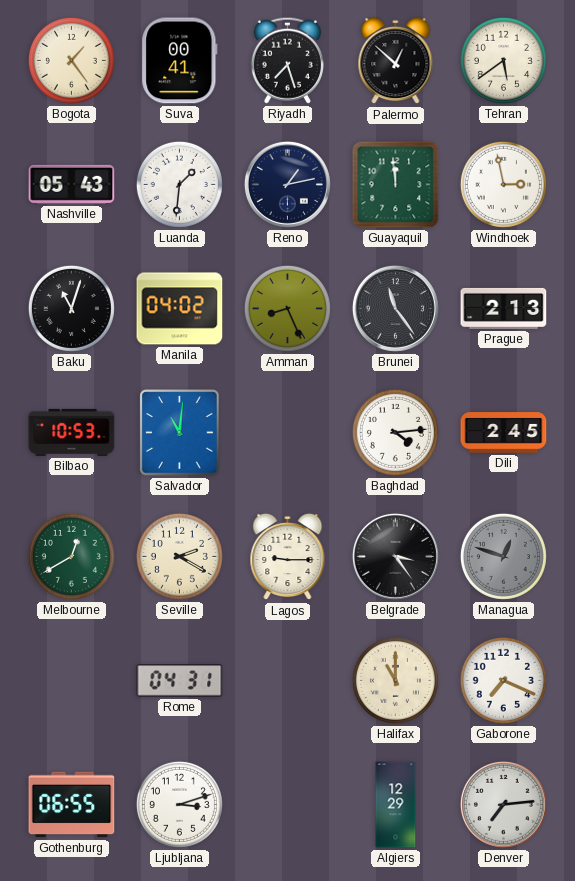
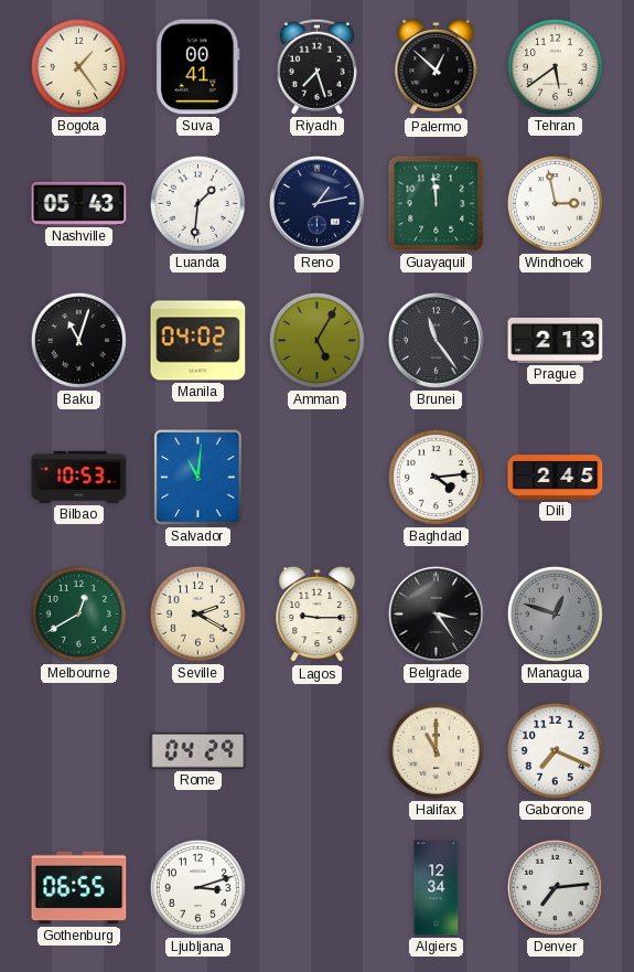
Amman: 8:26 -> 5:05 (316, 340)
Rome: 04:31 -> 04:29 (198, 751)
Algiers: 12:29 -> 12:34 (437, 888)
